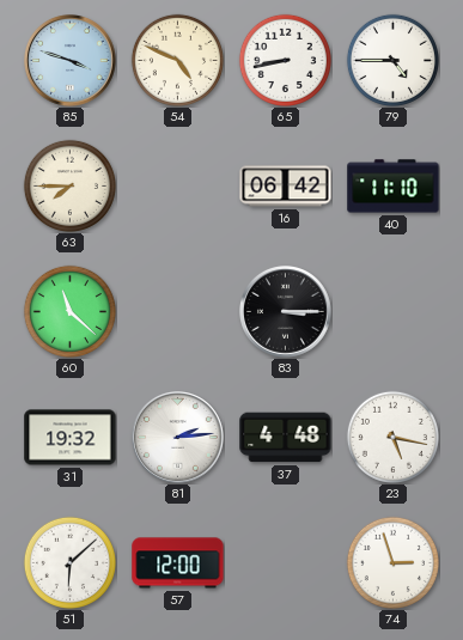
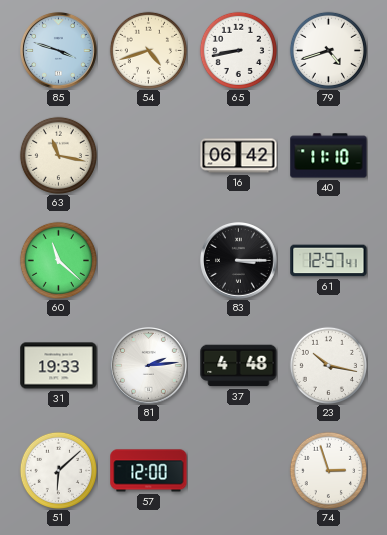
54: 4:49 -> 4:42 (148, 50)
79: 4:45 -> 4:42 (328, 50)
63: 7:45 -> 11:17 (58, 155)
61: none -> 12:57 (329, 261)
31: 19:32 -> 19:33 (59, 366)
23: 5:17 -> 10:17 (328, 365)
